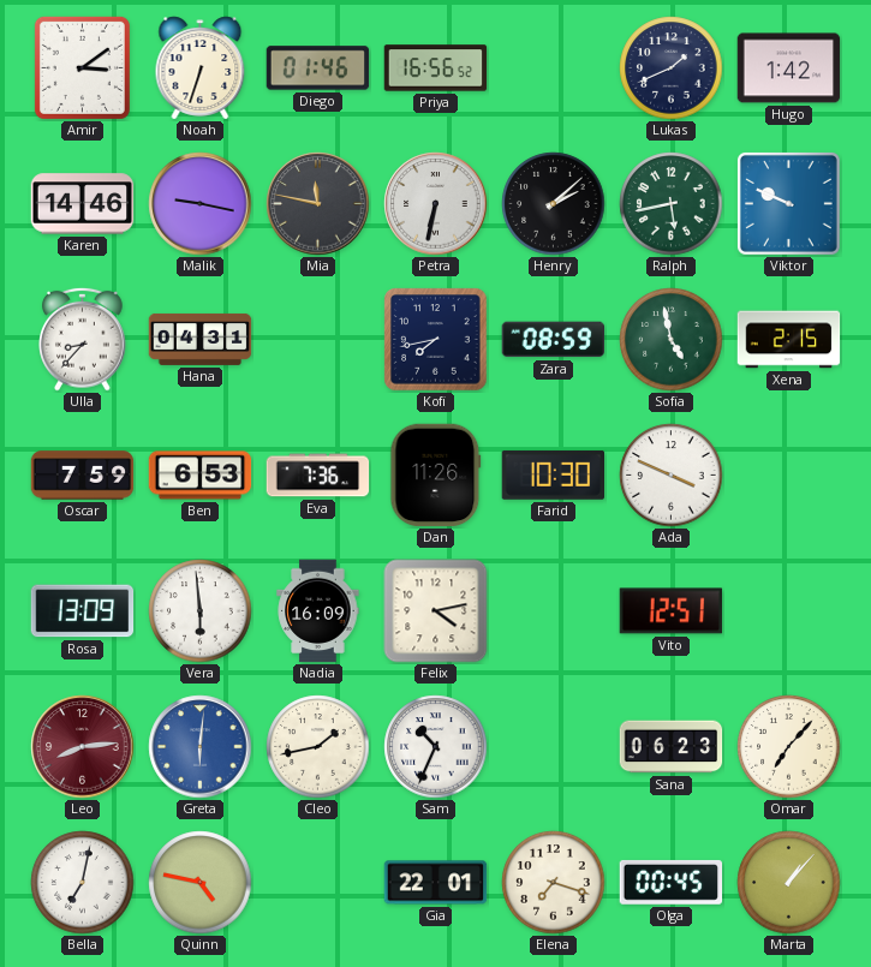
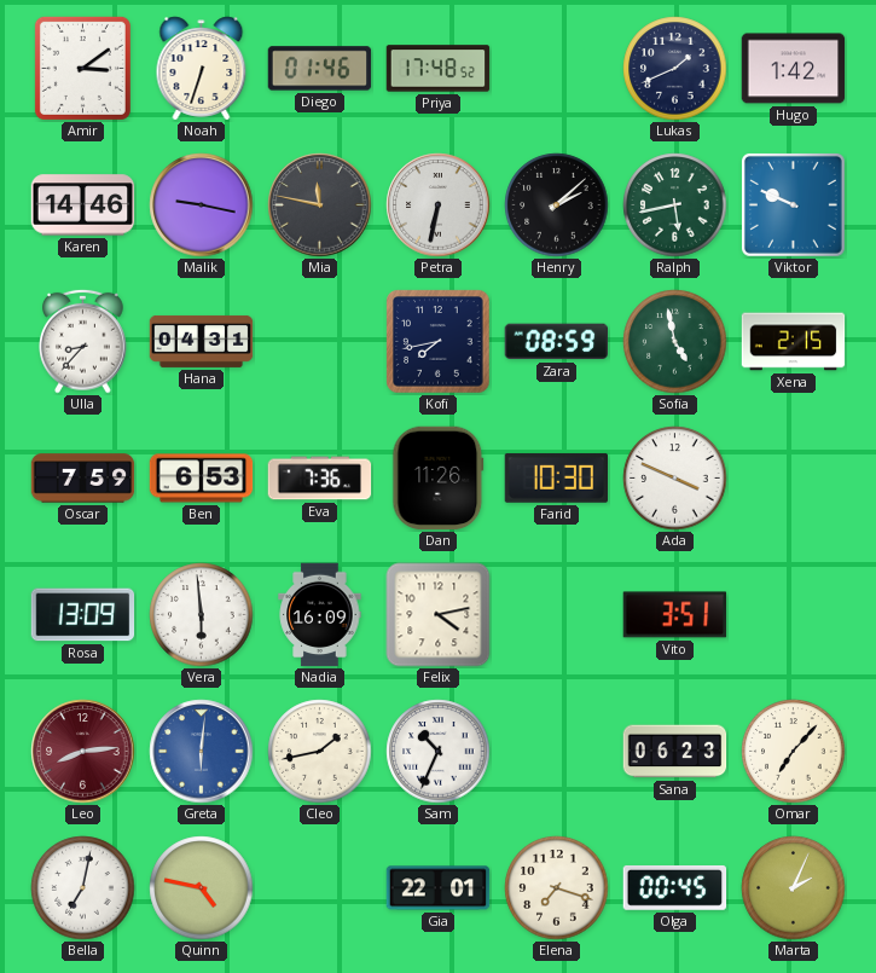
Priya: 16:56 -> 17:48 (439, 69)
Vito: 12:51 -> 3:51 (675, 615)
Marta: 1:07 -> 2:04 (794, 888)
